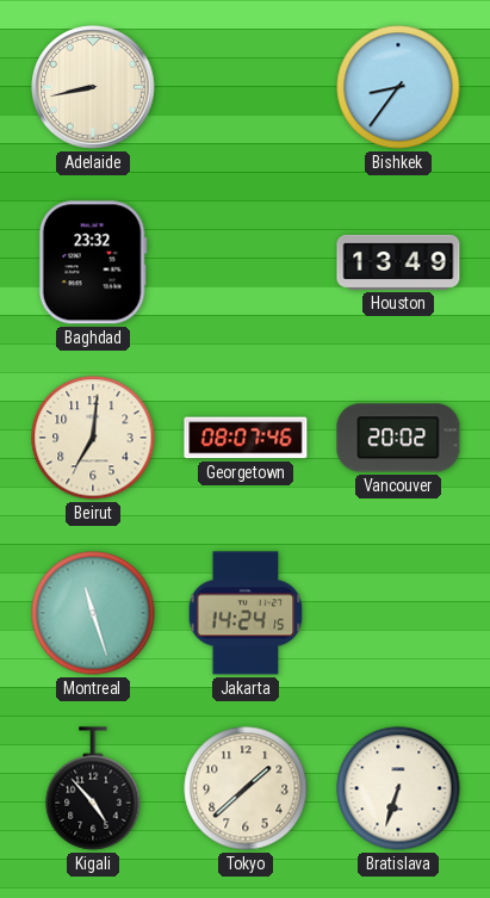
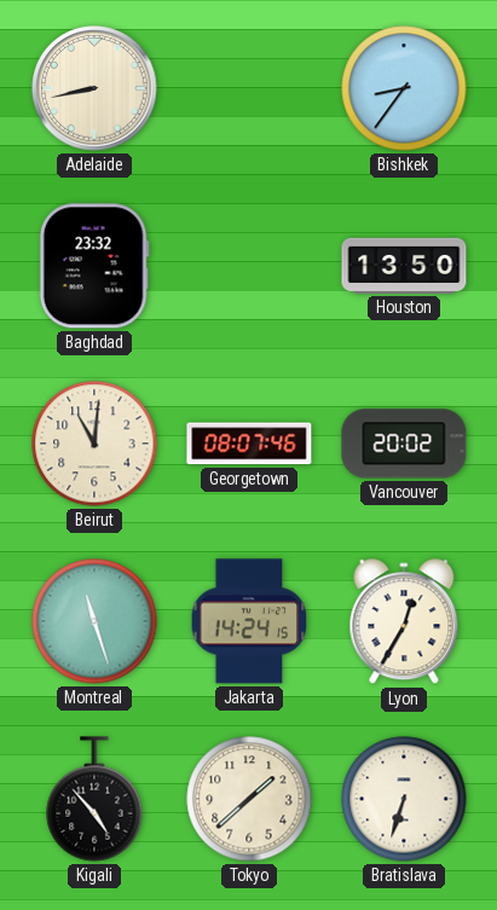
Houston: 13:49 -> 13:50 (404, 266)
Beirut: 7:01 -> 11:01 (94, 444)
Lyon: none -> 12:35 (404, 622)
